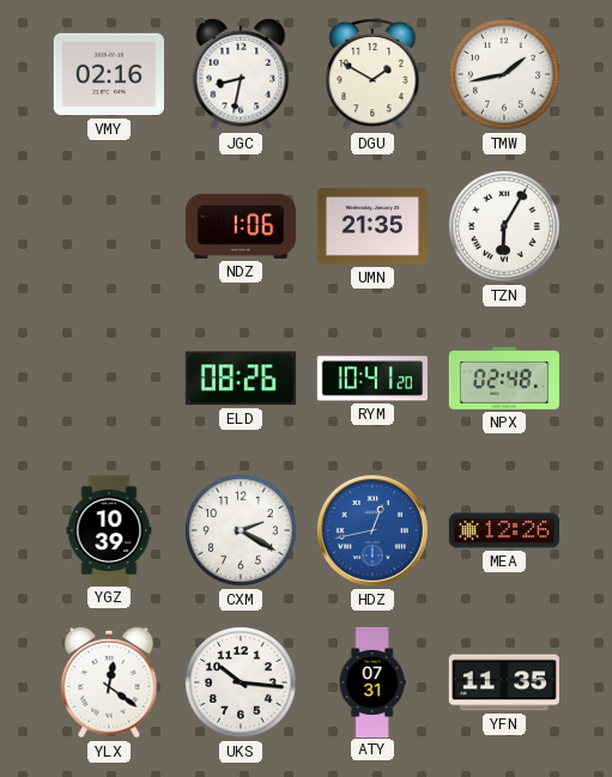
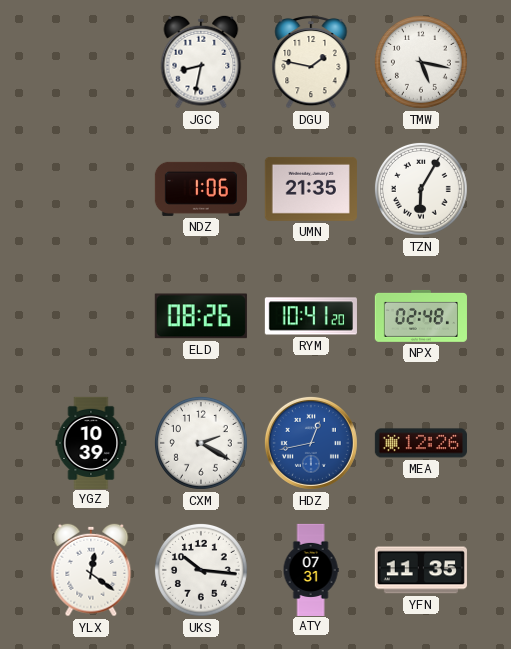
VMY: 02:16 -> none (109, 74)
DGU: 1:50 -> 1:47 (311, 62)
TMW: 1:43 -> 5:17 (421, 62)
